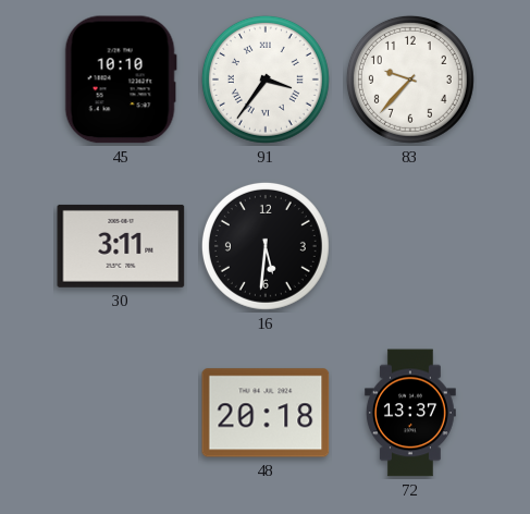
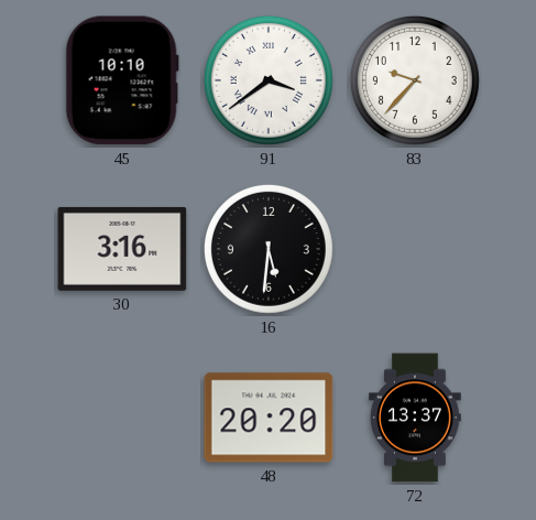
91: 3:36 -> 3:39 (269, 80)
30: 3:11 -> 3:16 (122, 249)
48: 20:18 -> 20:20 (269, 418)
